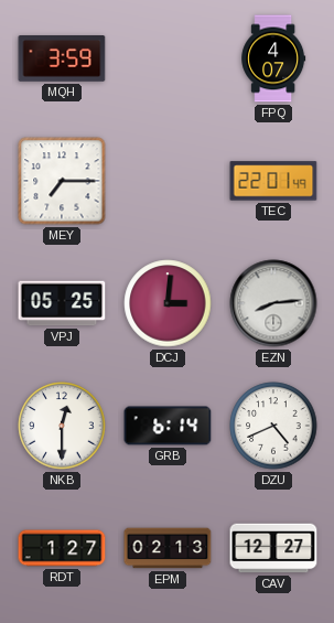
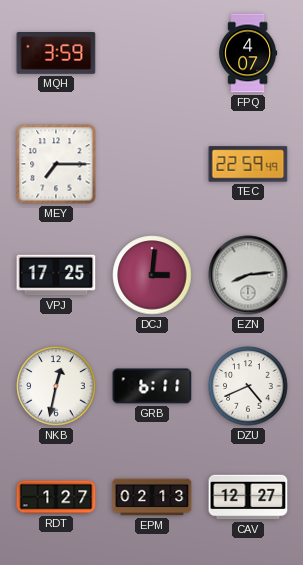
TEC: 22:01 -> 22:59 (248, 164)
VPJ: 05:25 -> 17:25 (56, 275)
NKB: 12:30 -> 12:32 (56, 386)
GRB: 6:14 -> 6:11 (152, 386)
